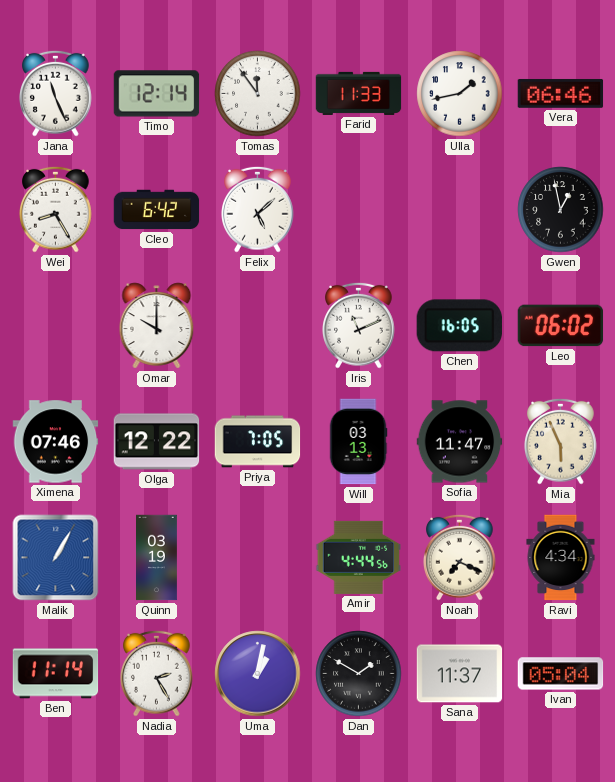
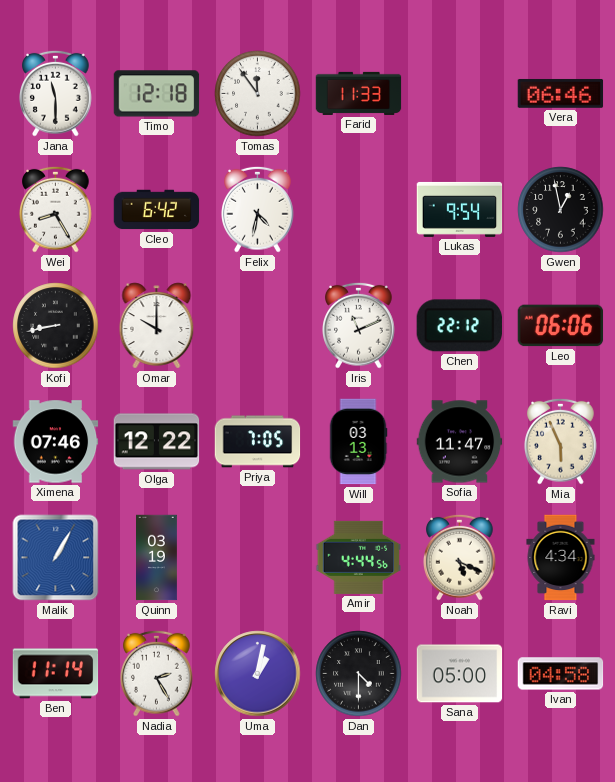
Jana: 11:26 -> 11:30 (56, 93)
Timo: 12:14 -> 12:18 (157, 94)
Ulla: 1:43 -> none (460, 94)
Felix: 5:08 -> 4:32 (258, 209)
Lukas: none -> 9:54 (460, 209)
Kofi: none -> 8:43 (56, 326)
Chen: 16:05 -> 22:12 (459, 326)
Leo: 06:02 -> 06:06 (561, 326)
Noah: 7:19 -> 5:19 (460, 557)
Dan: 1:50 -> 4:30 (359, 674)
Sana: 11:37 -> 05:00 (460, 674)
Ivan: 05:04 -> 04:58 (561, 674)
